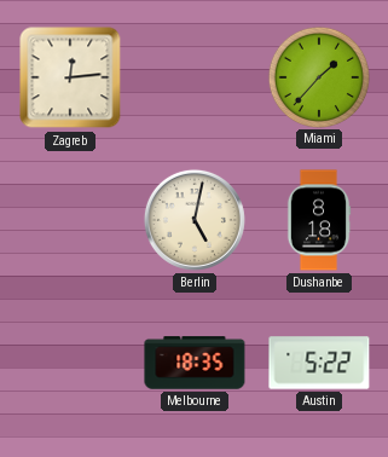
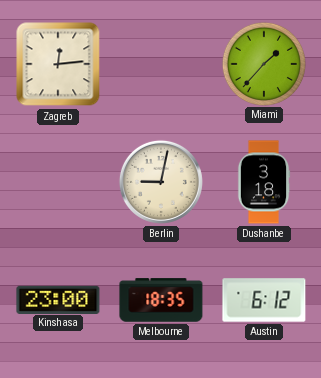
Berlin: 5:02 -> 9:02 (161, 182)
Dushanbe: 8:18 -> 3:18 (264, 182)
Kinshasa: none -> 23:00 (58, 299)
Austin: 5:22 -> 6:12 (264, 300)
